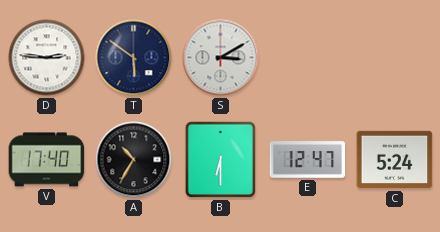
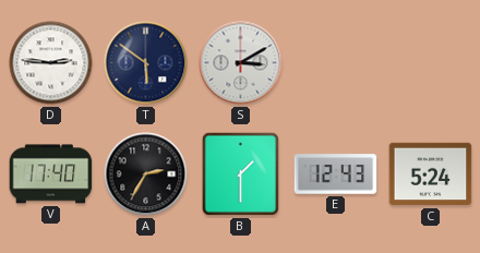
A: 10:35 -> 2:35 (146, 174)
B: 6:30 -> 1:30 (241, 174)
E: 12:47 -> 12:43 (336, 174)
